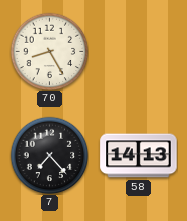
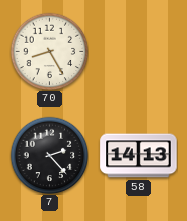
7: 7:23 -> 2:23 (49, 155)
